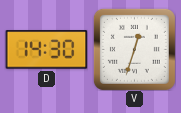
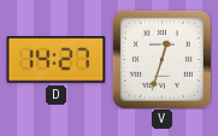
D: 14:30 -> 14:27 (55, 60)
